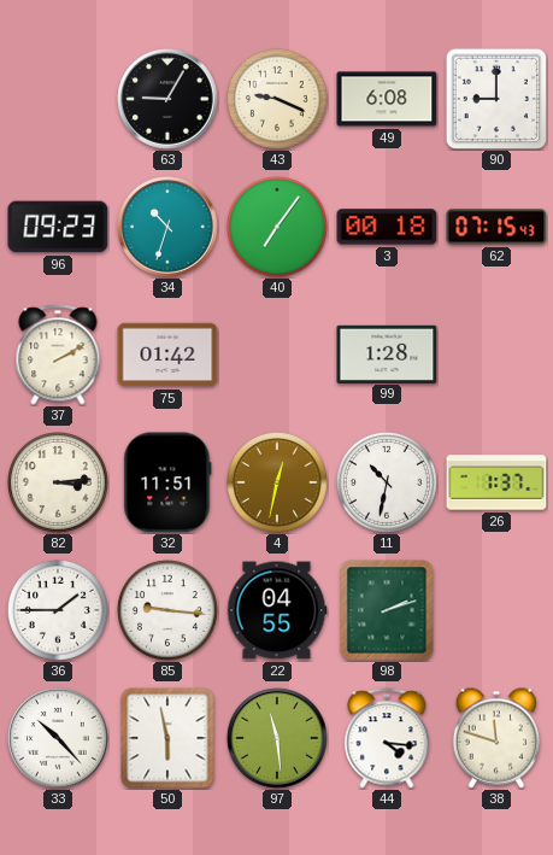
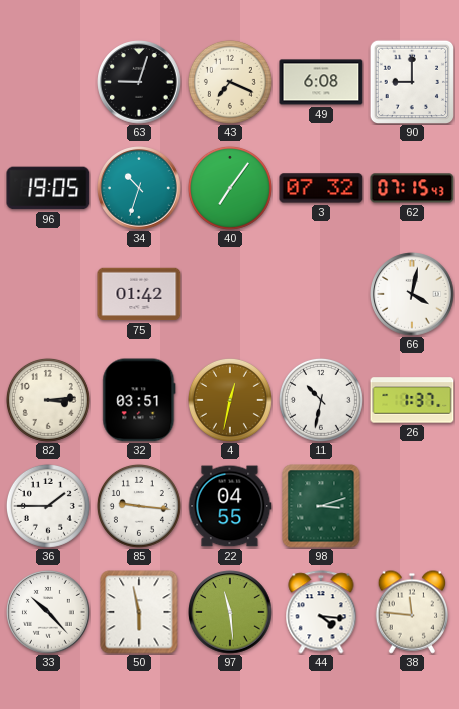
63: 9:05 -> 9:03 (139, 82)
43: 9:19 -> 7:19 (230, 82)
96: 09:23 -> 19:05 (48, 188)
3: 00:18 -> 07:32 (321, 188)
37: 2:10 -> none (58, 355)
99: 1:28 -> none (387, 353)
66: none -> 4:02 (412, 294)
32: 11:51 -> 03:51 (139, 400)
98: 2:12 -> 3:12 (321, 506)
38: 11:48 -> 11:46 (412, 612)
